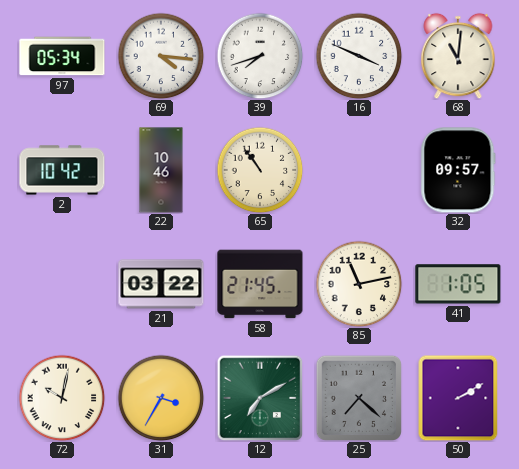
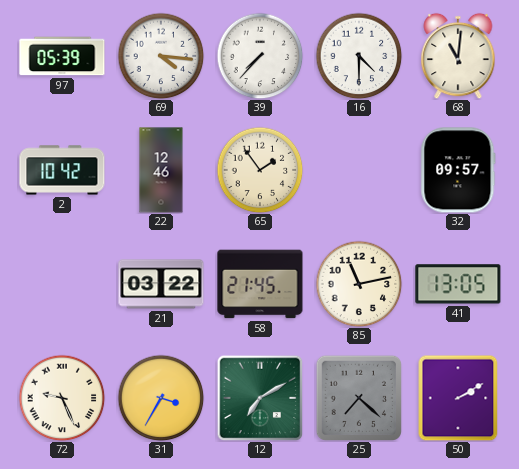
97: 05:34 -> 05:39 (62, 56)
39: 7:42 -> 7:37 (260, 56)
16: 3:49 -> 4:30 (359, 56)
22: 10:46 -> 12:46 (161, 170)
65: 10:54 -> 1:54 (260, 170)
41: 1:05 -> 13:05 (458, 284)
72: 10:02 -> 9:26 (62, 398)
